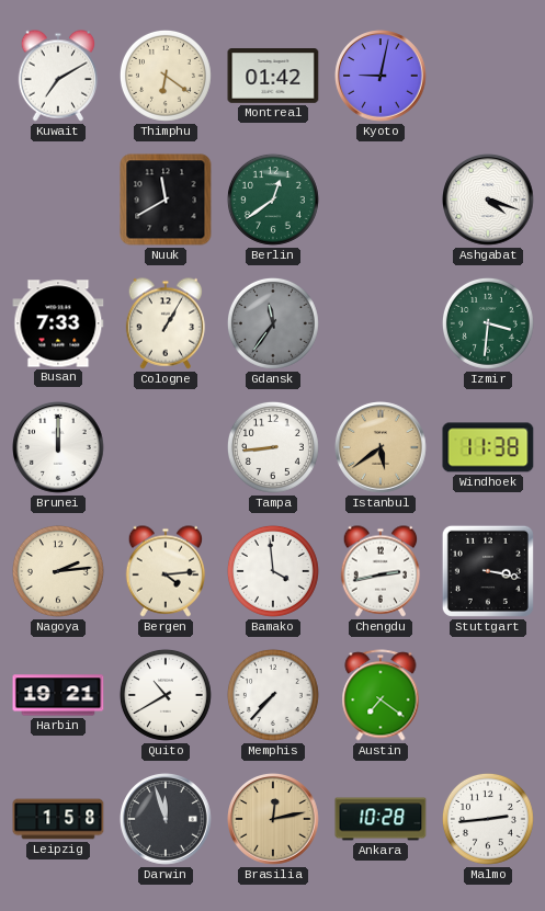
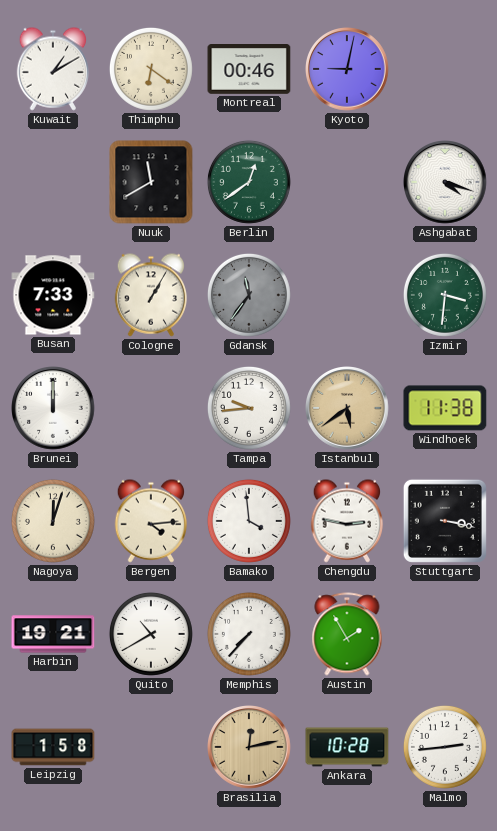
Kuwait: 7:10 -> 1:10 (53, 69)
Montreal: 01:42 -> 00:46 (249, 70)
Tampa: 8:44 -> 9:44 (249, 408)
Nagoya: 2:14 -> 12:03 (53, 521)
Chengdu: 2:43 -> 2:47 (347, 521)
Austin: 7:21 -> 1:55 (347, 634)
Darwin: 11:57 -> none (166, 819)
